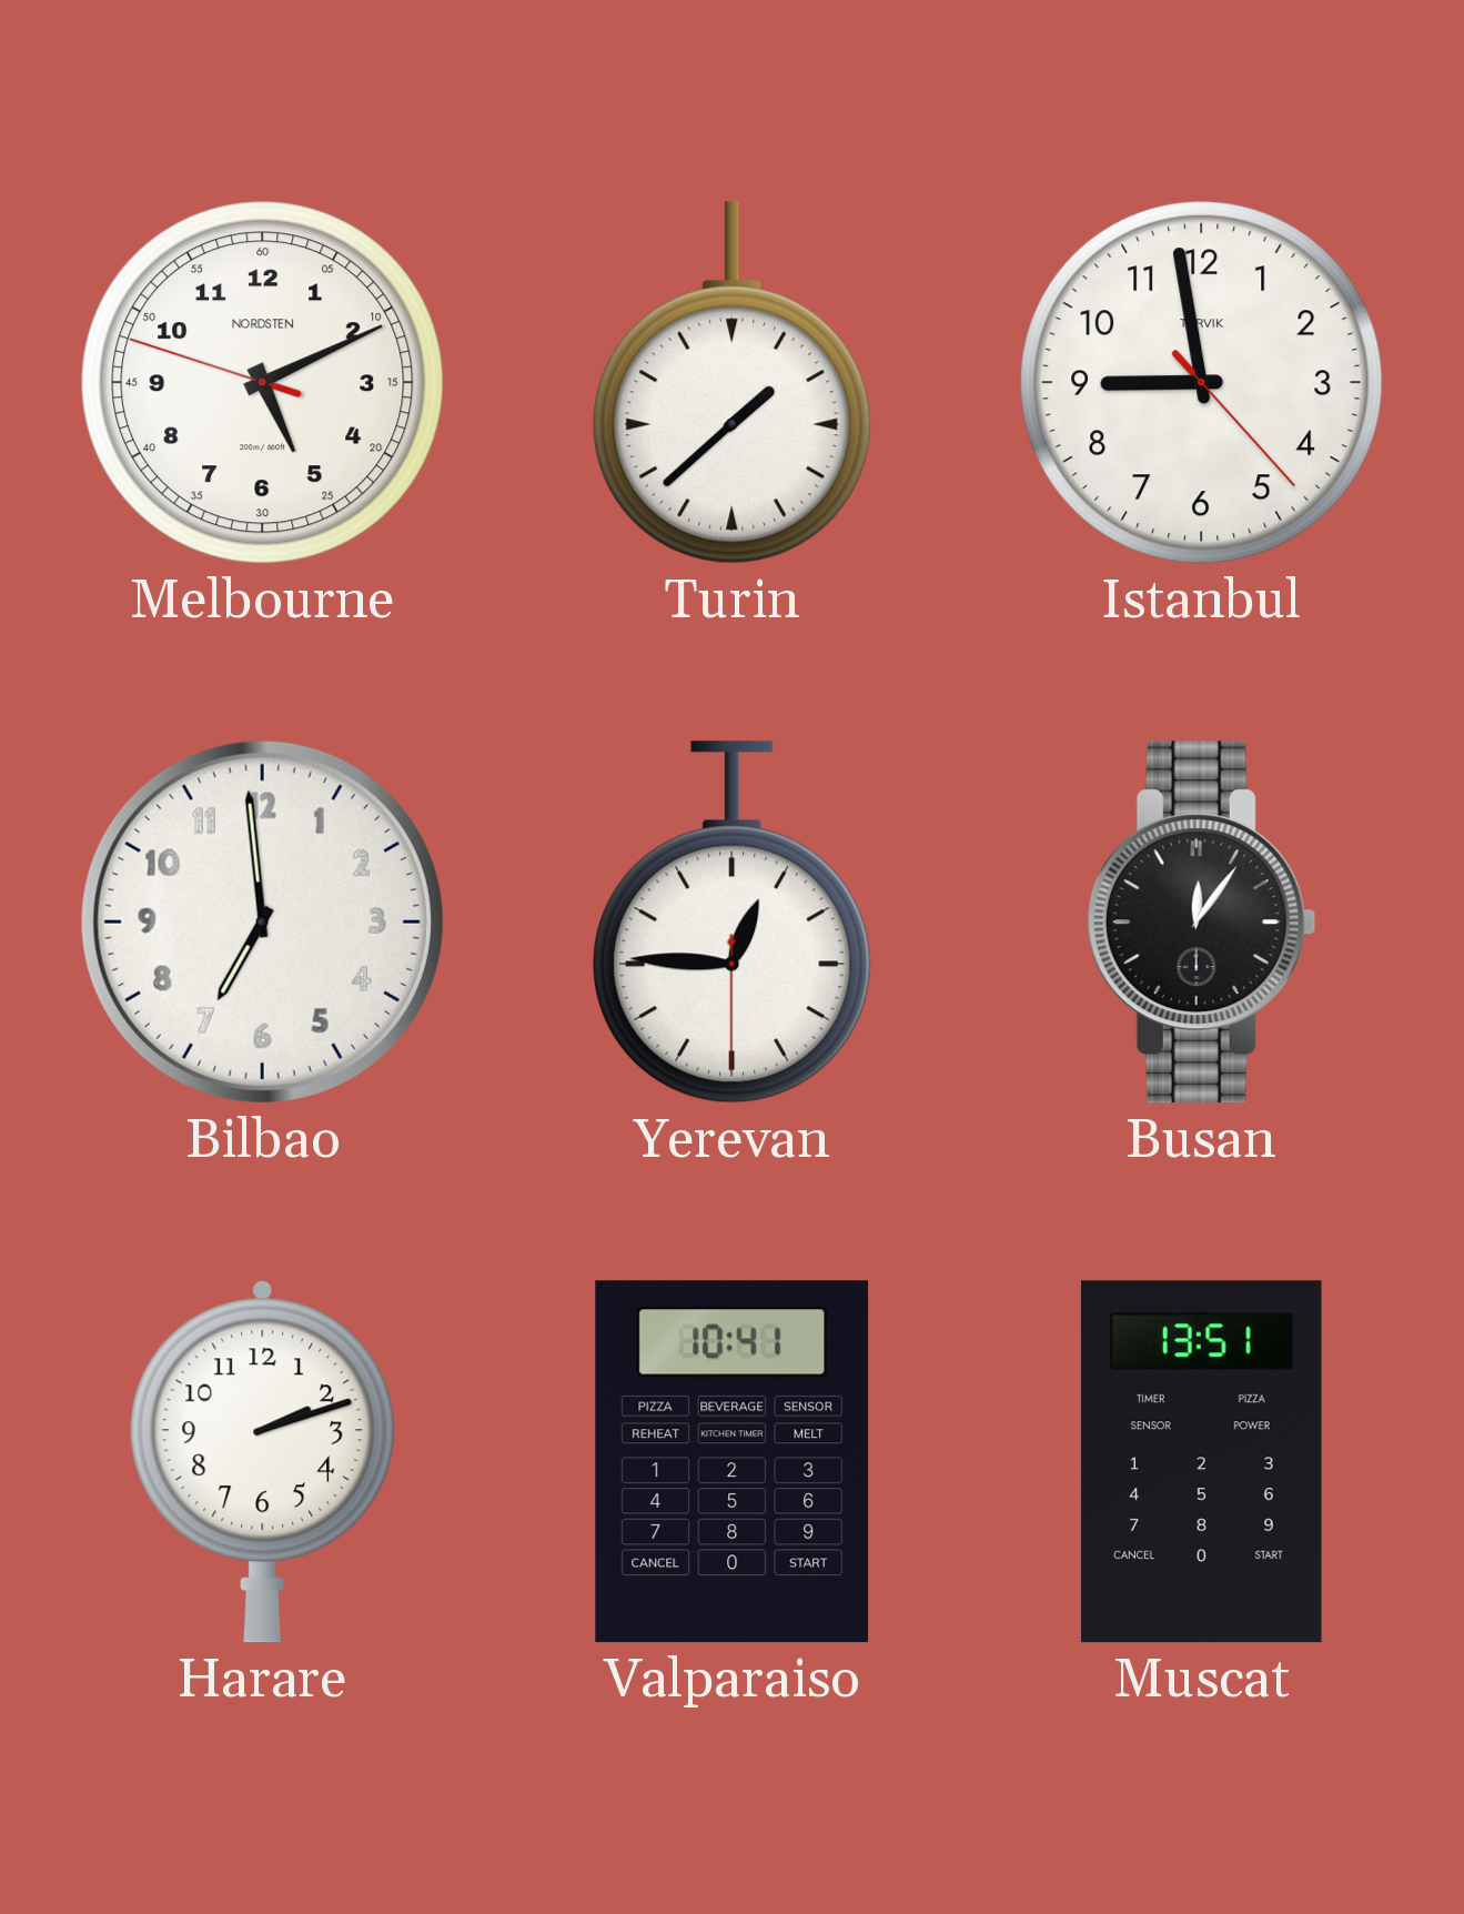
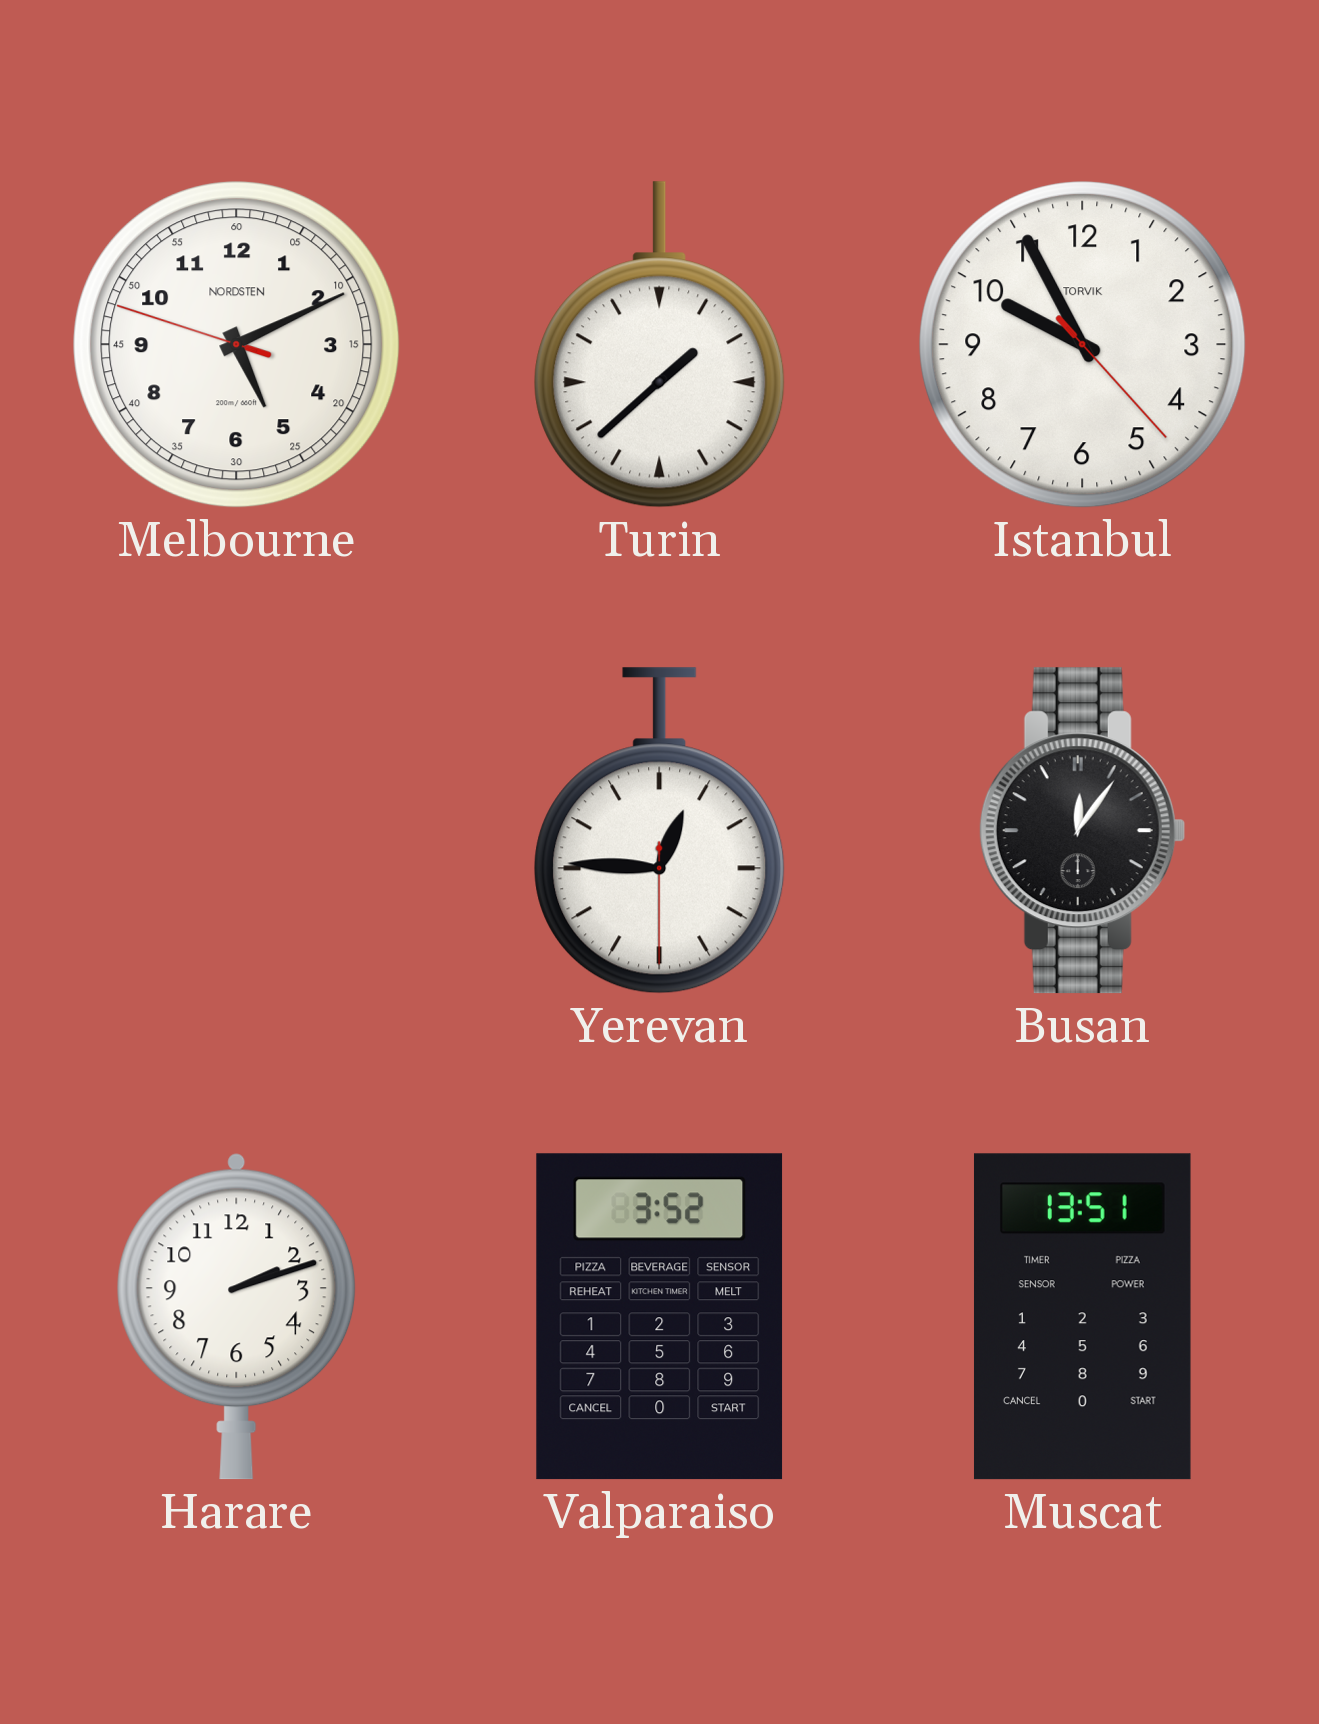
Istanbul: 8:58 -> 9:55 (1083, 345)
Bilbao: 6:59 -> none (262, 921)
Valparaiso: 10:41 -> 3:52 (660, 1317)
